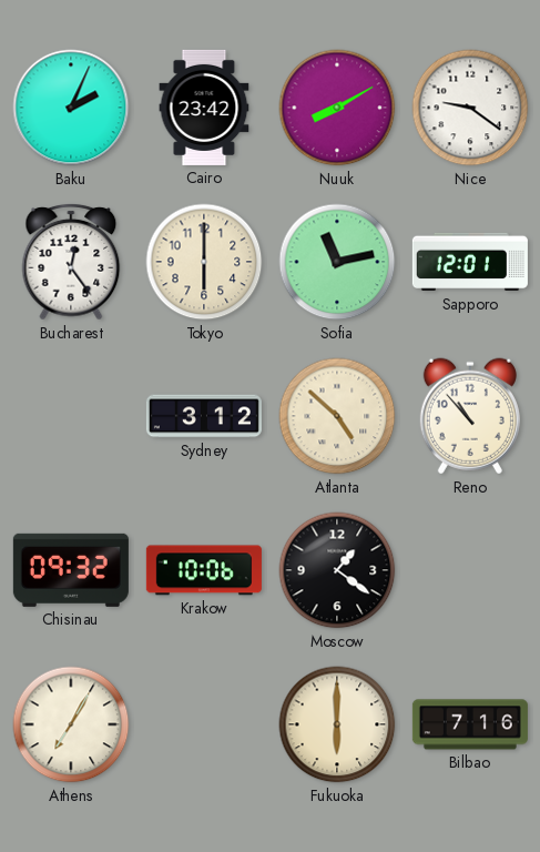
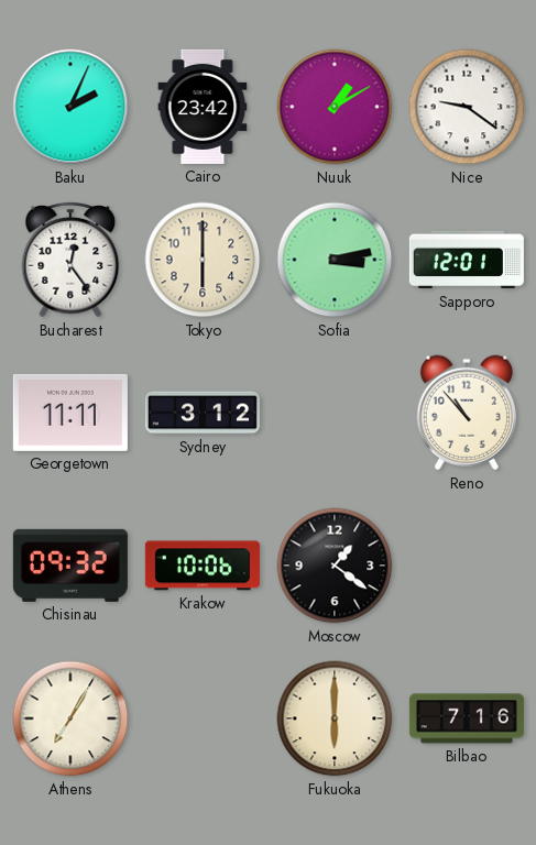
Nuuk: 8:10 -> 1:10 (335, 107)
Sofia: 11:13 -> 3:13 (335, 260)
Georgetown: none -> 11:11 (70, 413)
Atlanta: 4:52 -> none (337, 416)
